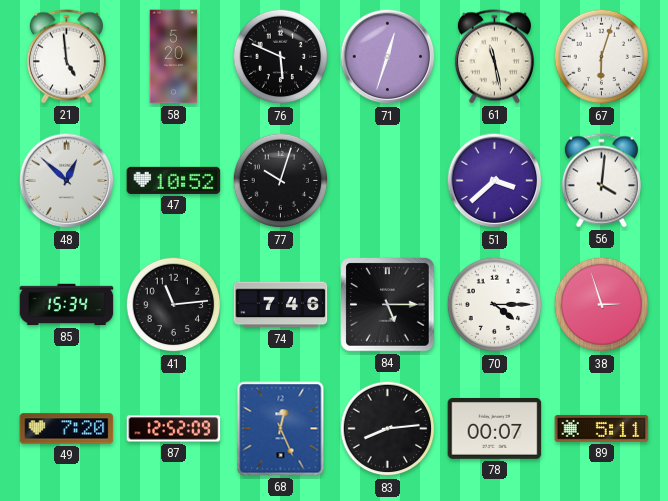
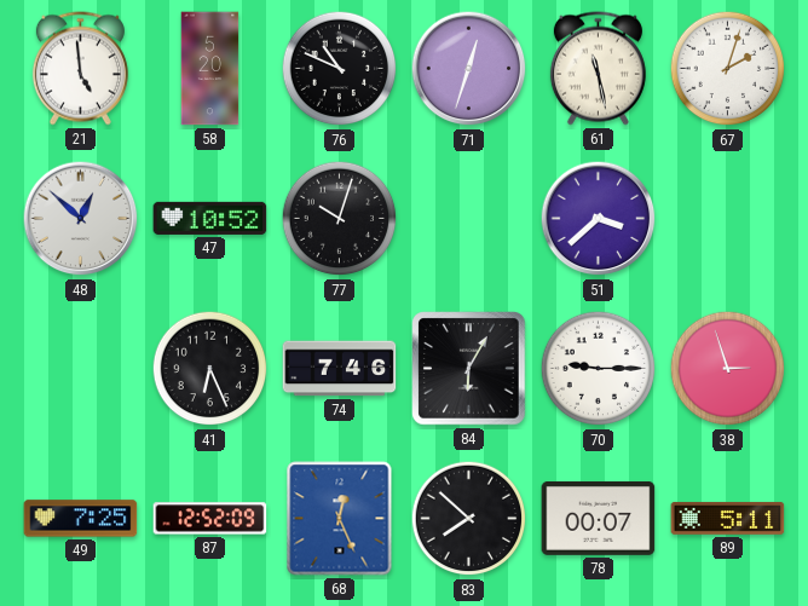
76: 5:49 -> 10:49 (340, 69)
67: 6:03 -> 2:03 (728, 69)
56: 4:01 -> none (601, 181)
85: 15:34 -> none (67, 305)
41: 11:14 -> 6:26 (210, 369)
84: 5:15 -> 6:05 (469, 369)
70: 4:15 -> 9:15 (599, 369)
49: 7:20 -> 7:25 (81, 519)
83: 8:14 -> 7:52 (469, 519)
